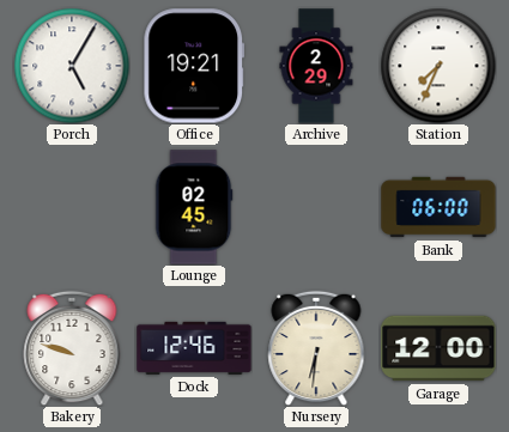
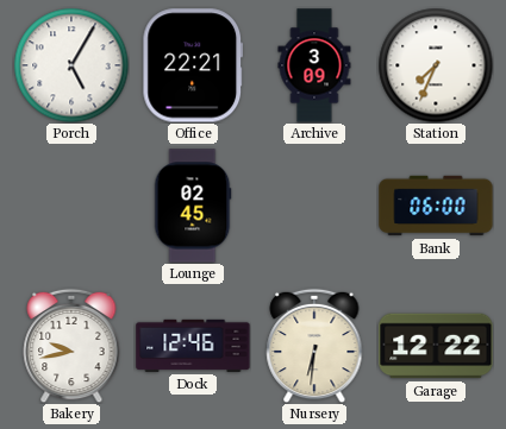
Office: 19:21 -> 22:21 (193, 65)
Archive: 2:29 -> 3:09 (314, 65)
Bakery: 9:48 -> 9:43 (71, 346)
Garage: 12:00 -> 12:22 (436, 346)
